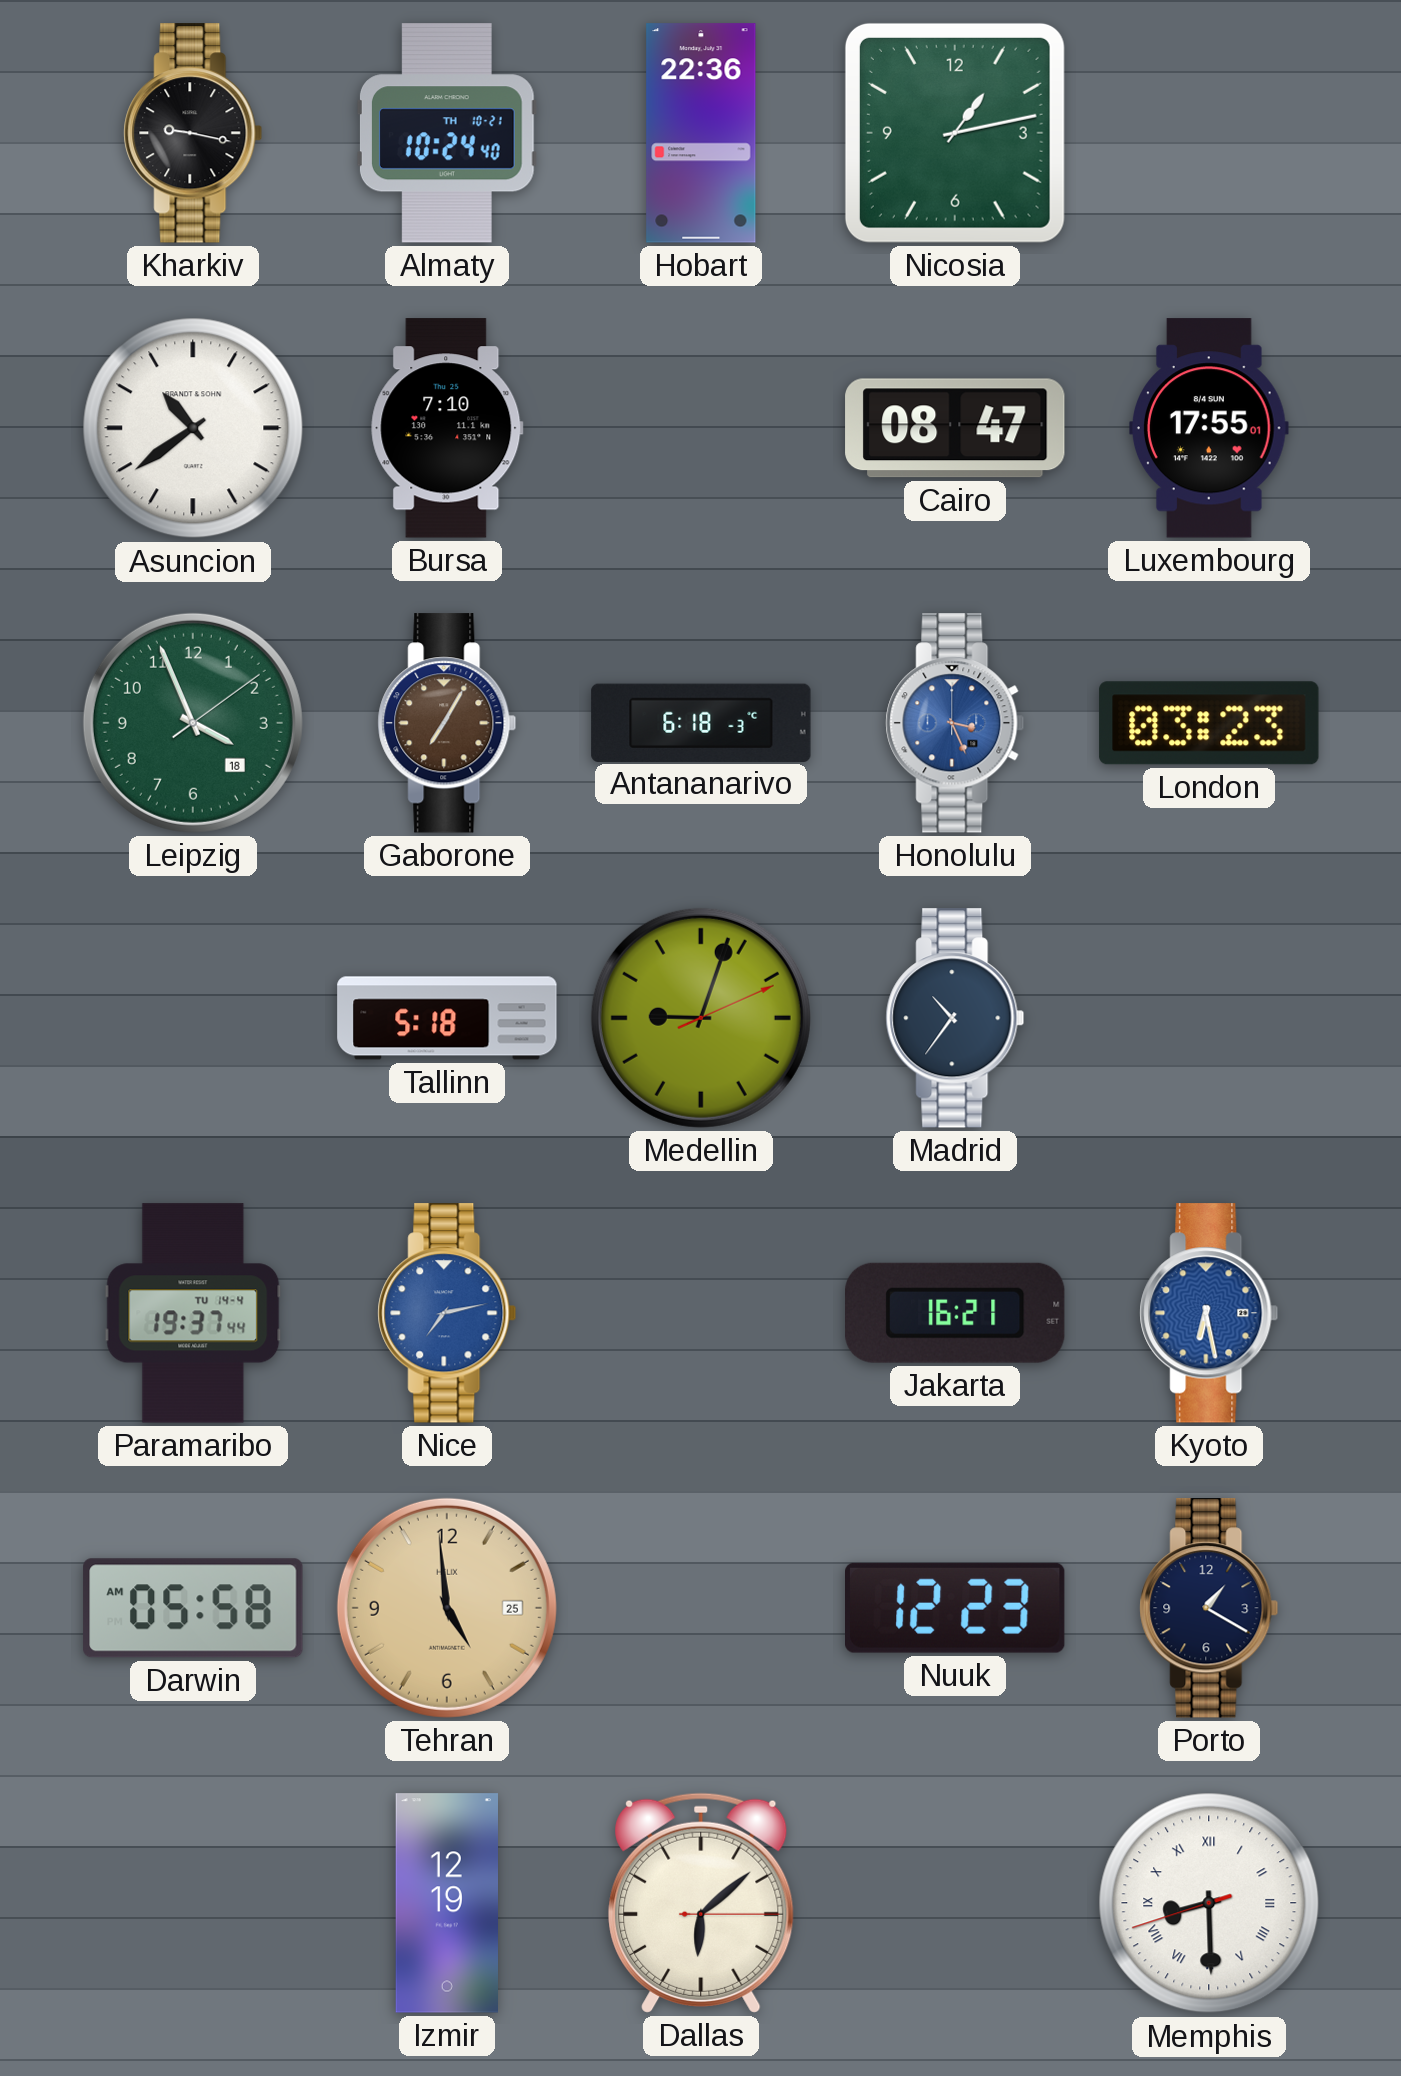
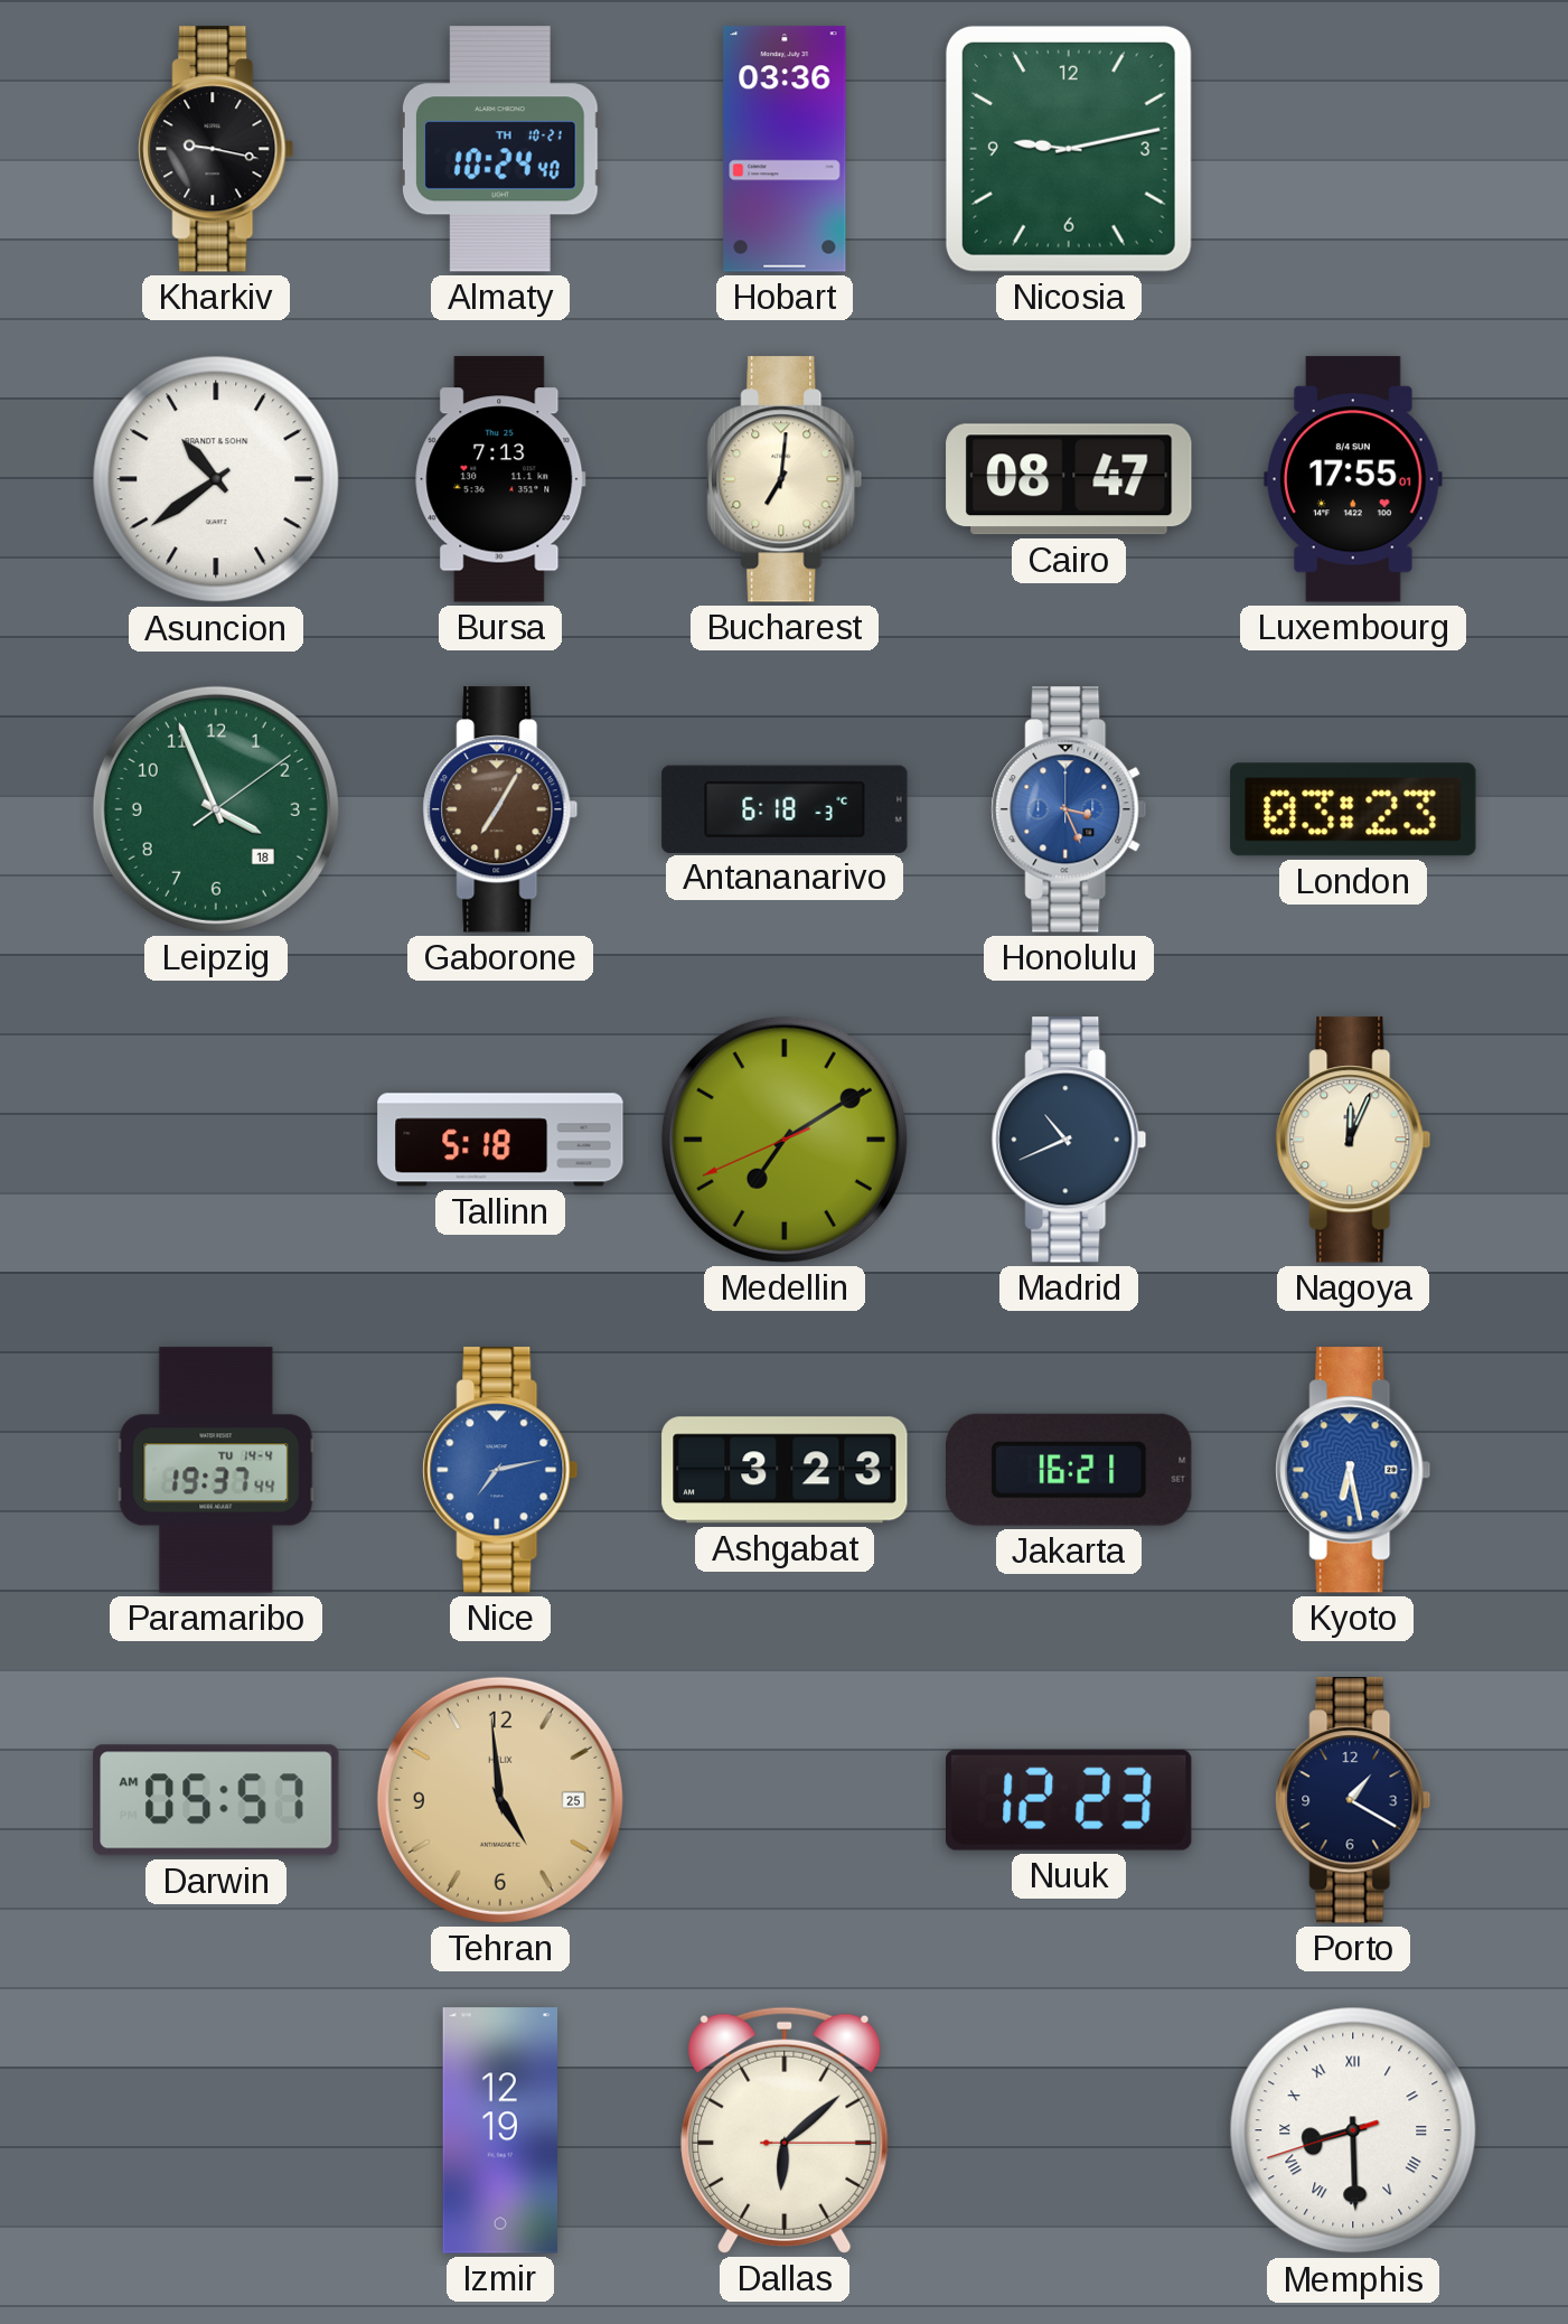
Hobart: 22:36 -> 03:36 (785, 149)
Nicosia: 1:13 -> 9:13 (1069, 149)
Bursa: 7:10 -> 7:13 (500, 479)
Bucharest: none -> 7:01 (785, 479)
Medellin: 9:03 -> 7:09 (785, 1140)
Madrid: 10:36 -> 10:41 (1069, 1140)
Nagoya: none -> 12:04 (1353, 1140)
Ashgabat: none -> 3:23 (785, 1470)
Darwin: 05:58 -> 05:57 (216, 1800)
